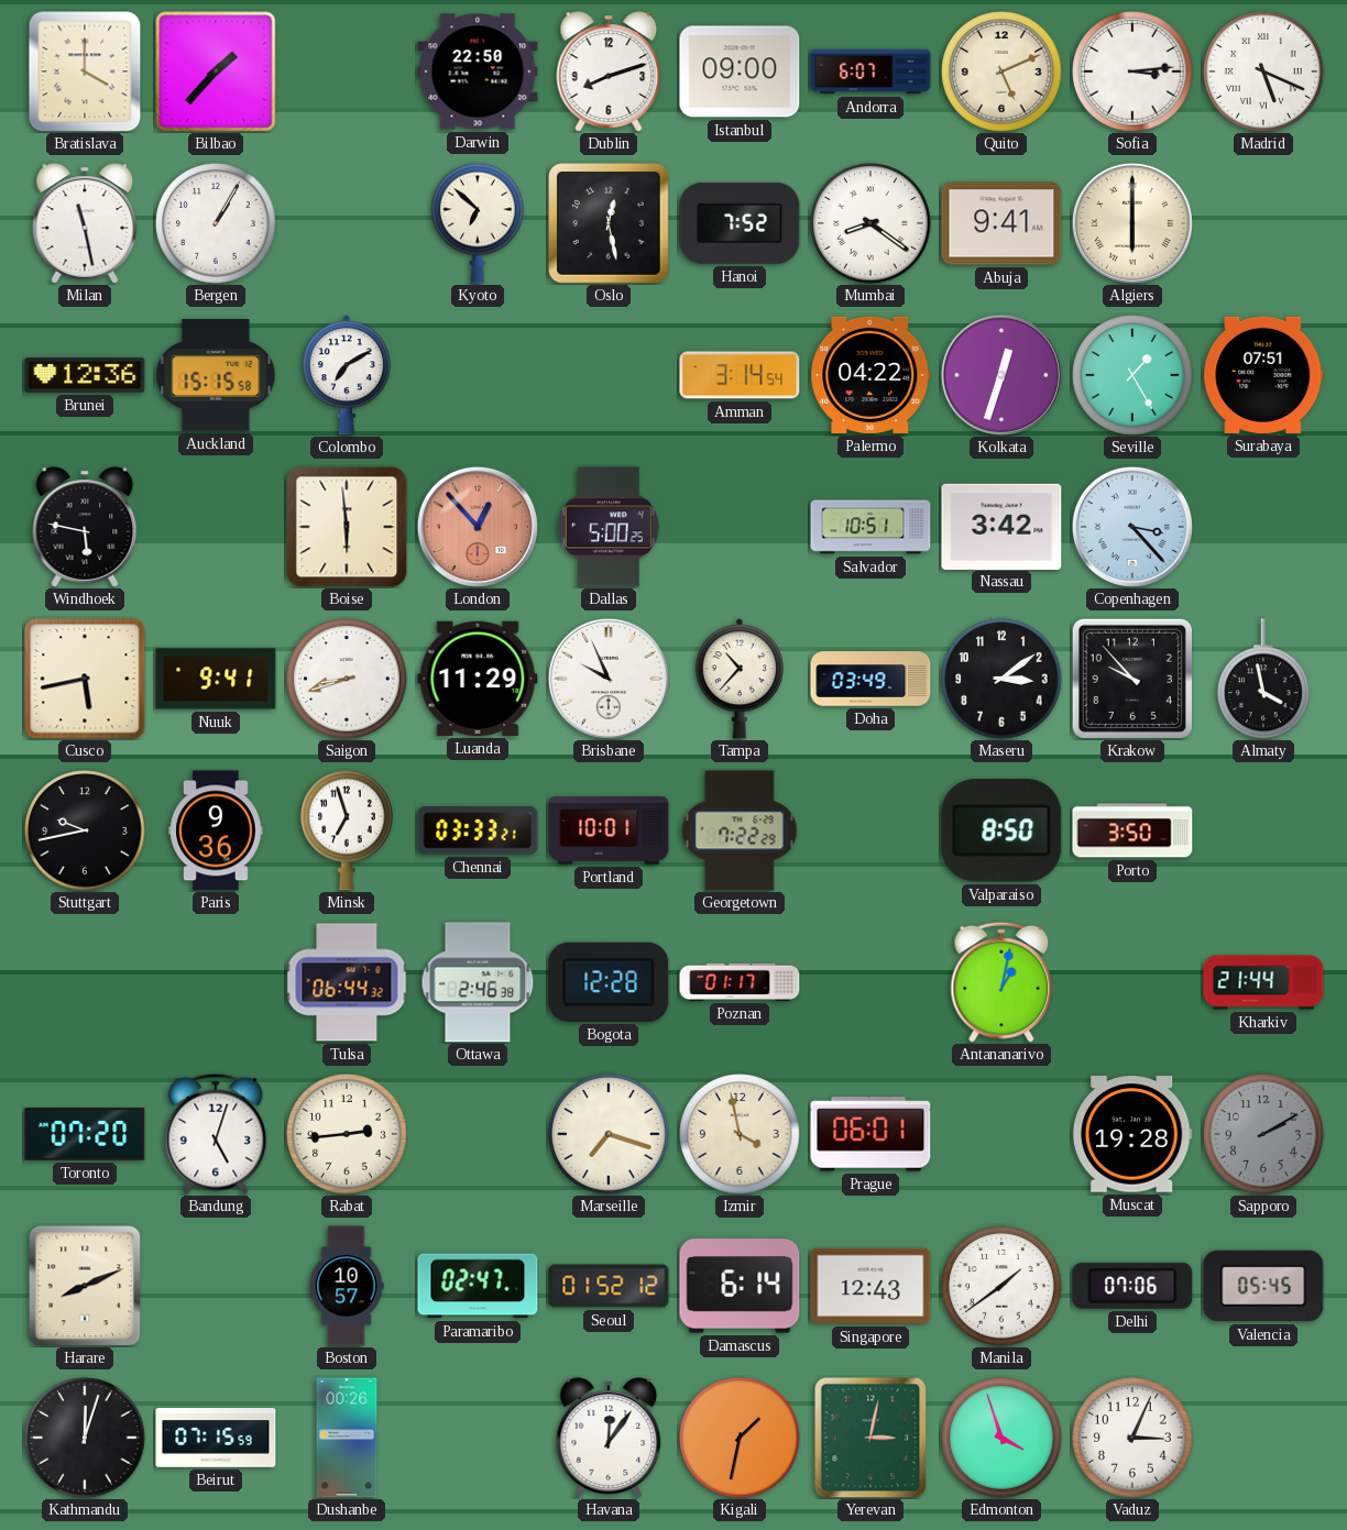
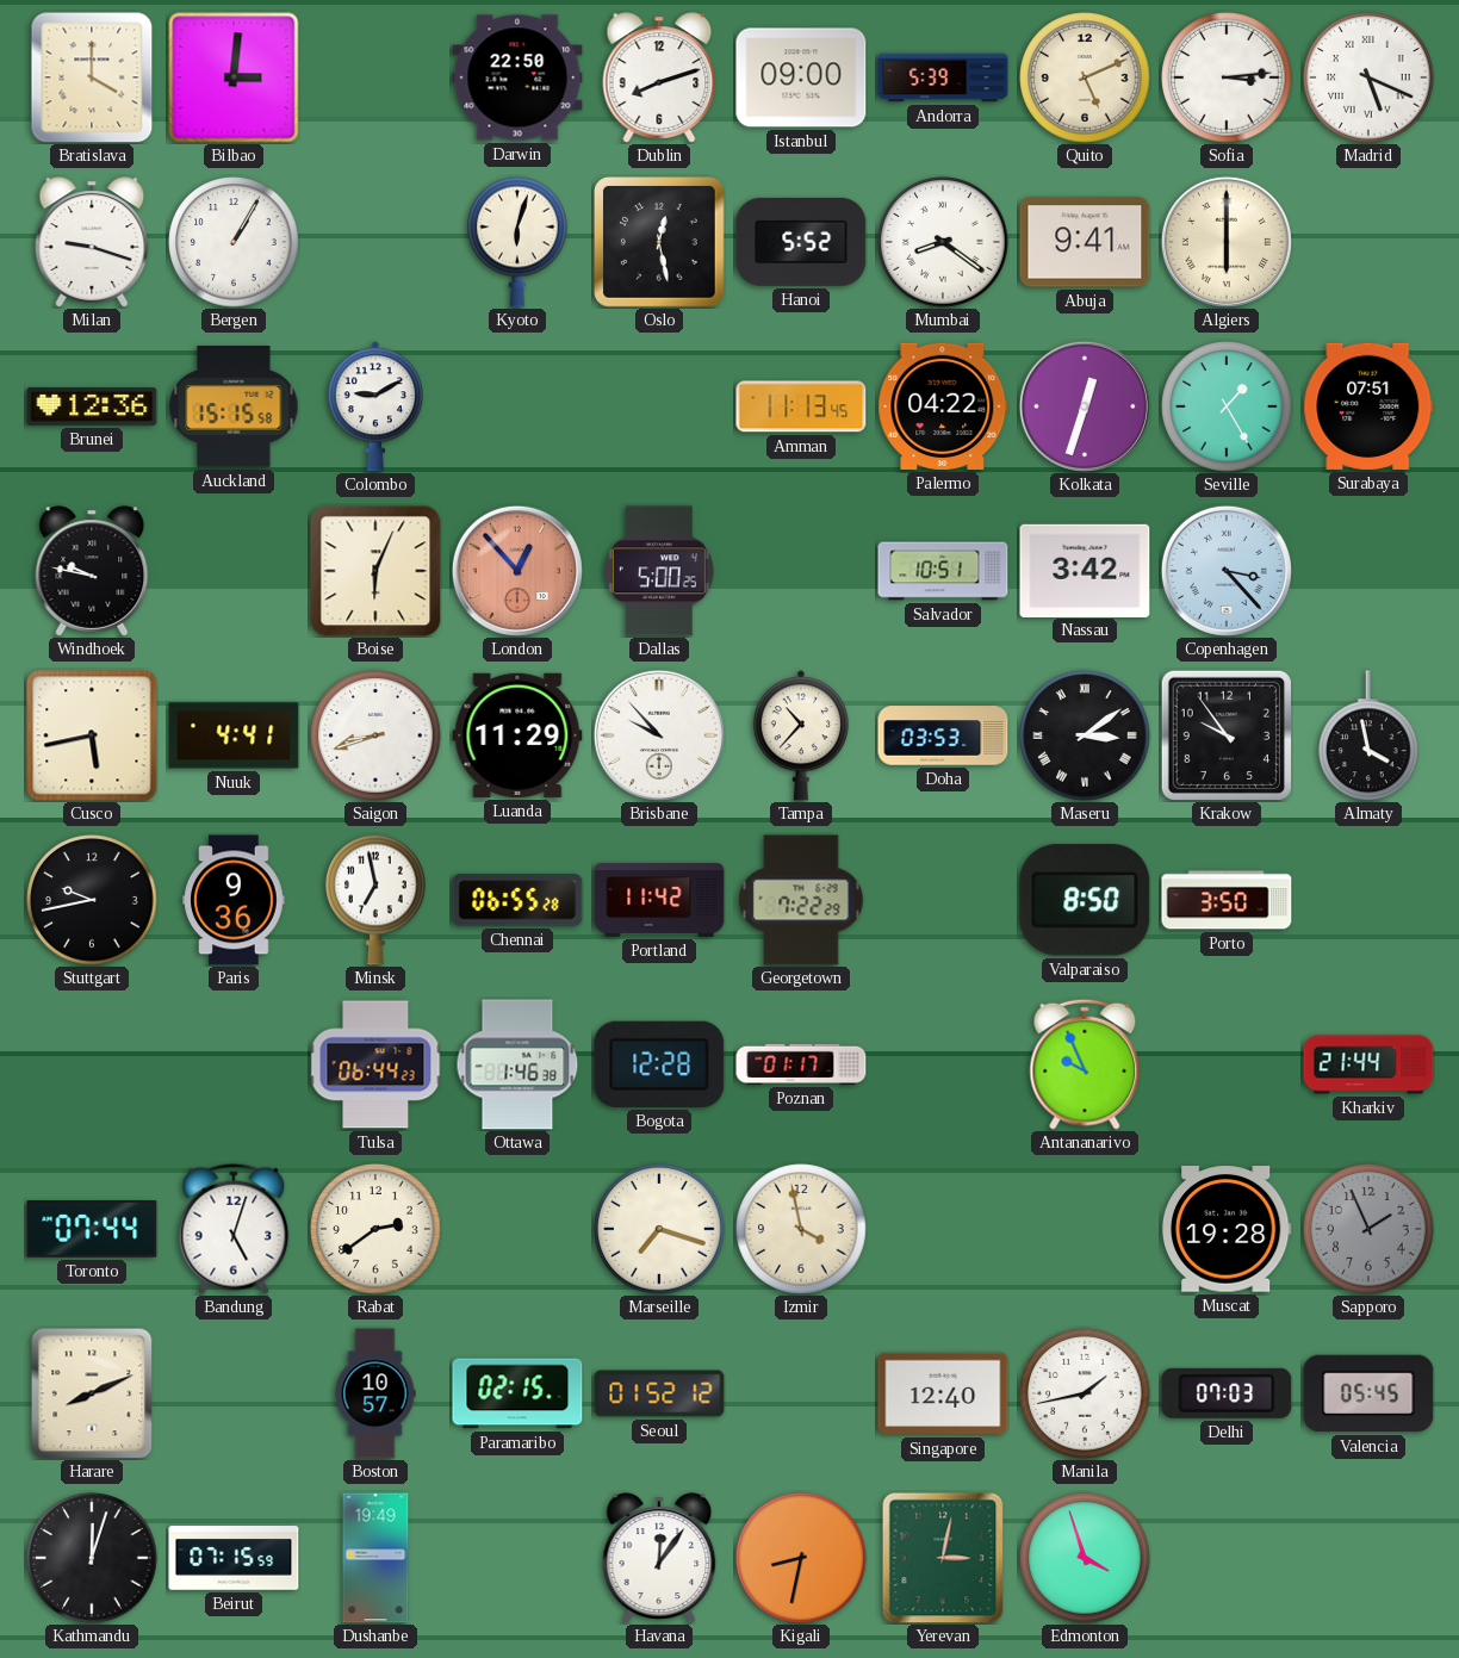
Bilbao: 1:37 -> 3:01 (234, 77)
Andorra: 6:07 -> 5:39 (943, 77)
Milan: 11:28 -> 9:18 (92, 242)
Kyoto: 6:52 -> 6:03 (517, 242)
Hanoi: 7:52 -> 5:52 (801, 242)
Colombo: 7:10 -> 9:10 (375, 406)
Amman: 3:14 -> 11:13 (801, 406)
Windhoek: 5:47 -> 9:47 (92, 571)
Boise: 5:59 -> 6:04 (375, 571)
Nuuk: 9:41 -> 4:41 (234, 735)
Brisbane: 9:56 -> 9:53 (659, 735)
Doha: 03:49 -> 03:53 (943, 735)
Maseru numerals: Arabic -> Roman (1085, 735)
Krakow: 9:53 -> 9:54 (1225, 734)
Minsk: 6:57 -> 6:58 (375, 900)
Chennai: 03:33 -> 06:55 (517, 900)
Portland: 10:01 -> 11:42 (659, 900)
Tulsa: 06:44:32 -> 06:44:23 (375, 1064)
Ottawa: 2:46 -> 1:46 (517, 1064)
Antananarivo: 1:02 -> 9:56 (1085, 1064)
Toronto: 07:20 -> 07:44 (92, 1229)
Rabat: 2:44 -> 2:39 (375, 1229)
Prague: 06:01 -> none (870, 1134)
Sapporo: 2:10 -> 1:56 (1368, 1229)
Paramaribo: 02:47 -> 02:15 (517, 1393)
Damascus: 6:14 -> none (740, 1286)
Singapore: 12:43 -> 12:40 (943, 1393)
Manila: 1:39 -> 1:43 (1085, 1393)
Delhi: 07:06 -> 07:03 (1227, 1393)
Dushanbe: 00:26 -> 19:49 (375, 1558)
Kigali: 1:32 -> 8:32 (801, 1558)
Vaduz: 3:04 -> none (1132, 1438)
